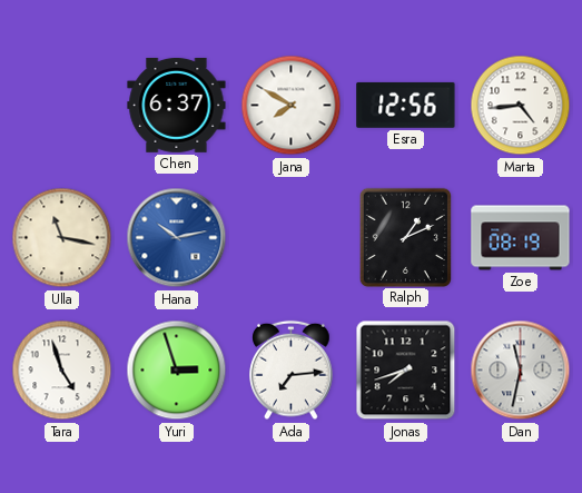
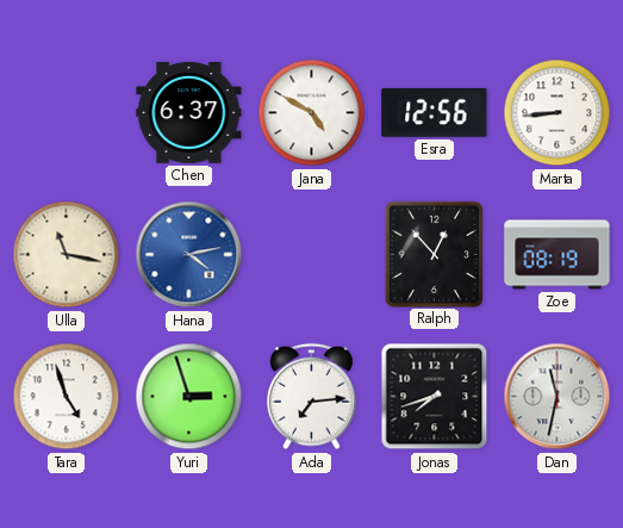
Jana: 7:50 -> 4:50 (312, 113)
Marta: 4:44 -> 8:44 (557, 113)
Hana: 10:13 -> 4:13 (189, 255)
Ralph: 1:11 -> 12:53 (434, 254)
